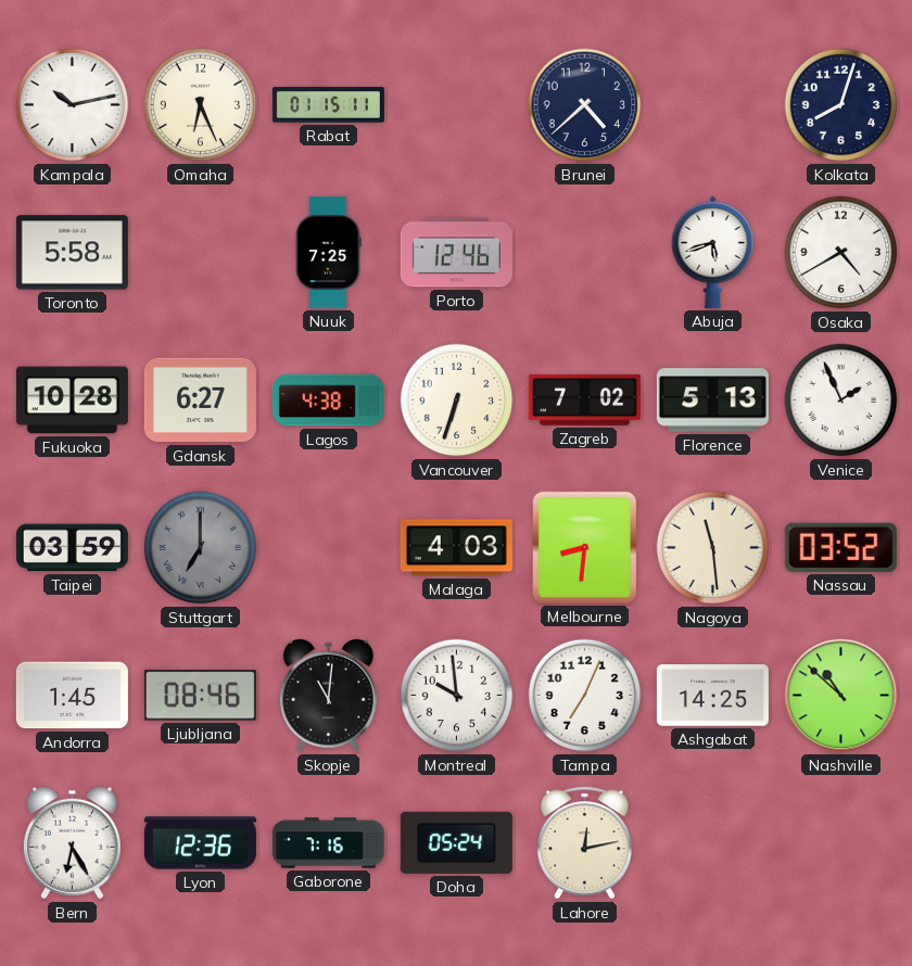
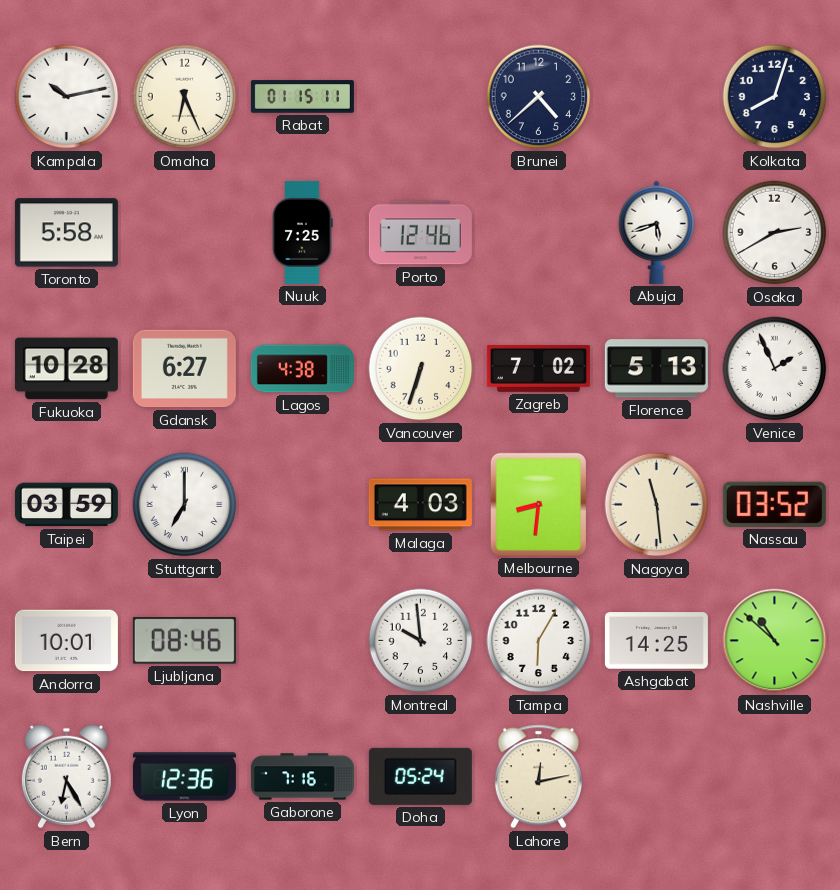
Osaka: 4:40 -> 2:40 (775, 233)
Stuttgart dial: grey -> white (185, 505)
Andorra: 1:45 -> 10:01 (66, 641)
Skopje: 11:01 -> none (328, 696)
Tampa: 7:04 -> 6:05 (539, 641)
